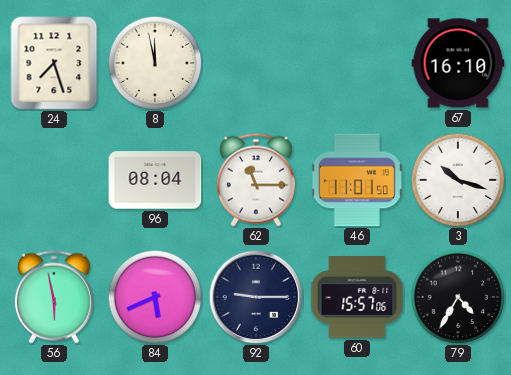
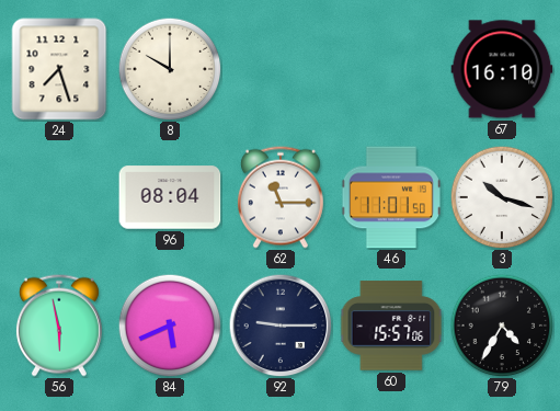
8: 11:58 -> 10:00 (170, 69)
